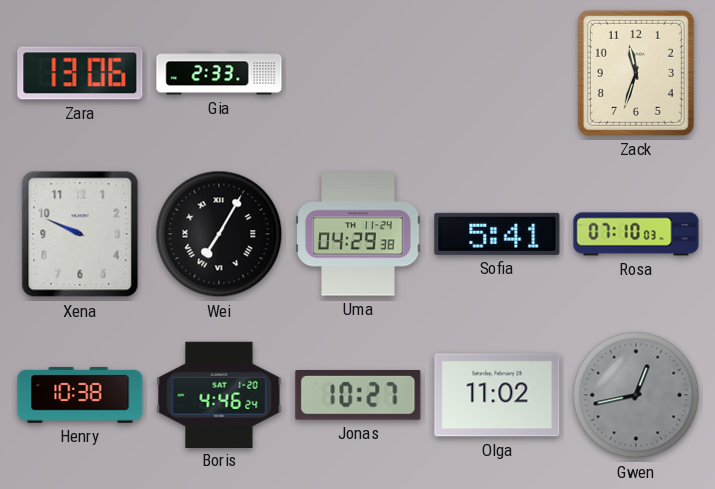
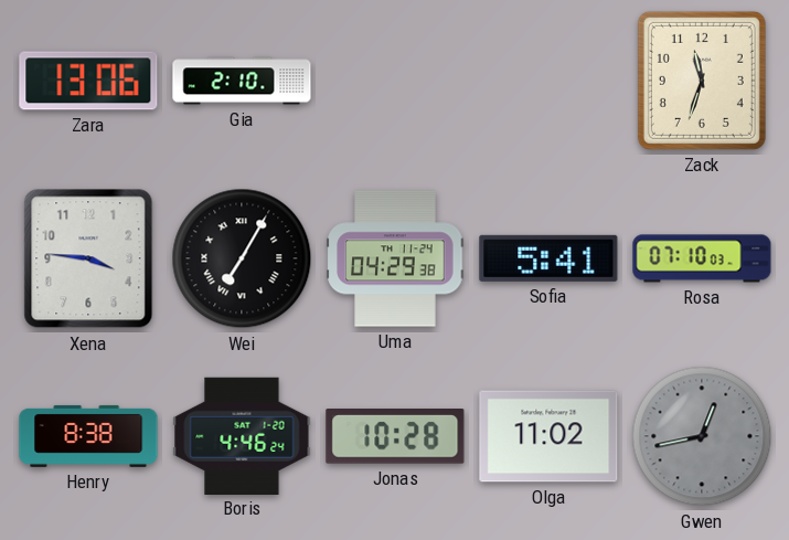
Gia: 2:33 -> 2:10 (242, 81)
Xena: 9:49 -> 3:46 (88, 258)
Henry: 10:38 -> 8:38 (88, 436)
Jonas: 10:27 -> 10:28 (395, 437)
